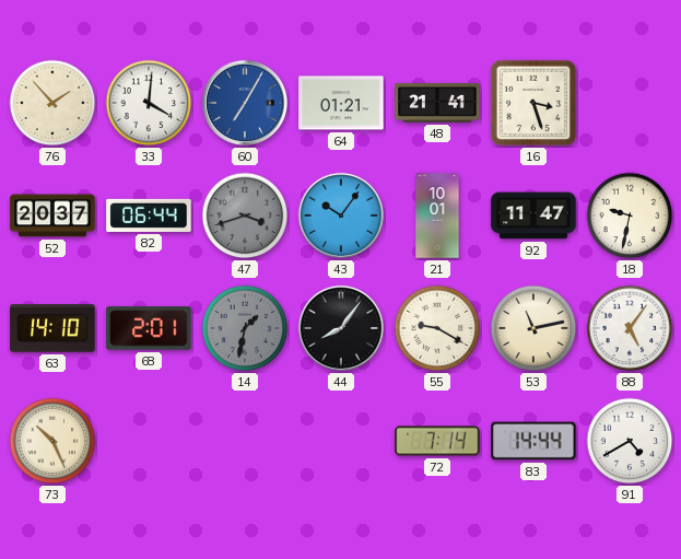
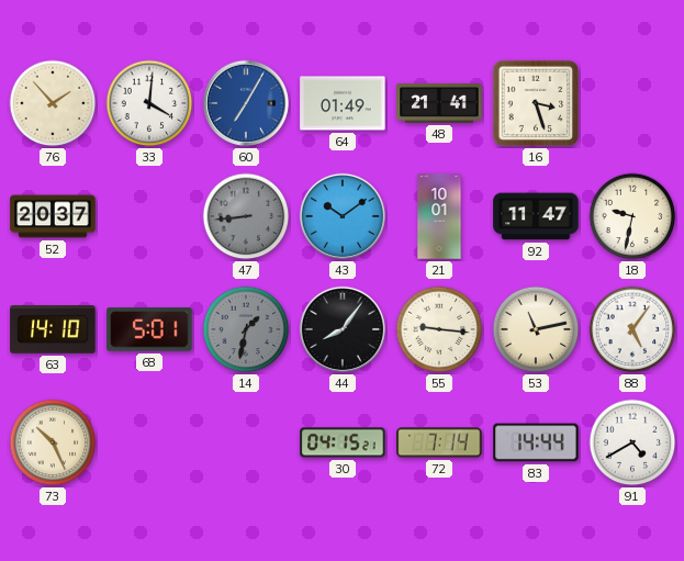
64: 01:21 -> 01:49 (343, 103)
82: 06:44 -> none (149, 216)
47: 3:42 -> 8:44 (246, 216)
43: 10:06 -> 10:09 (343, 216)
68: 2:01 -> 5:01 (149, 329)
55: 9:20 -> 9:16 (439, 329)
30: none -> 04:15 (343, 442)
